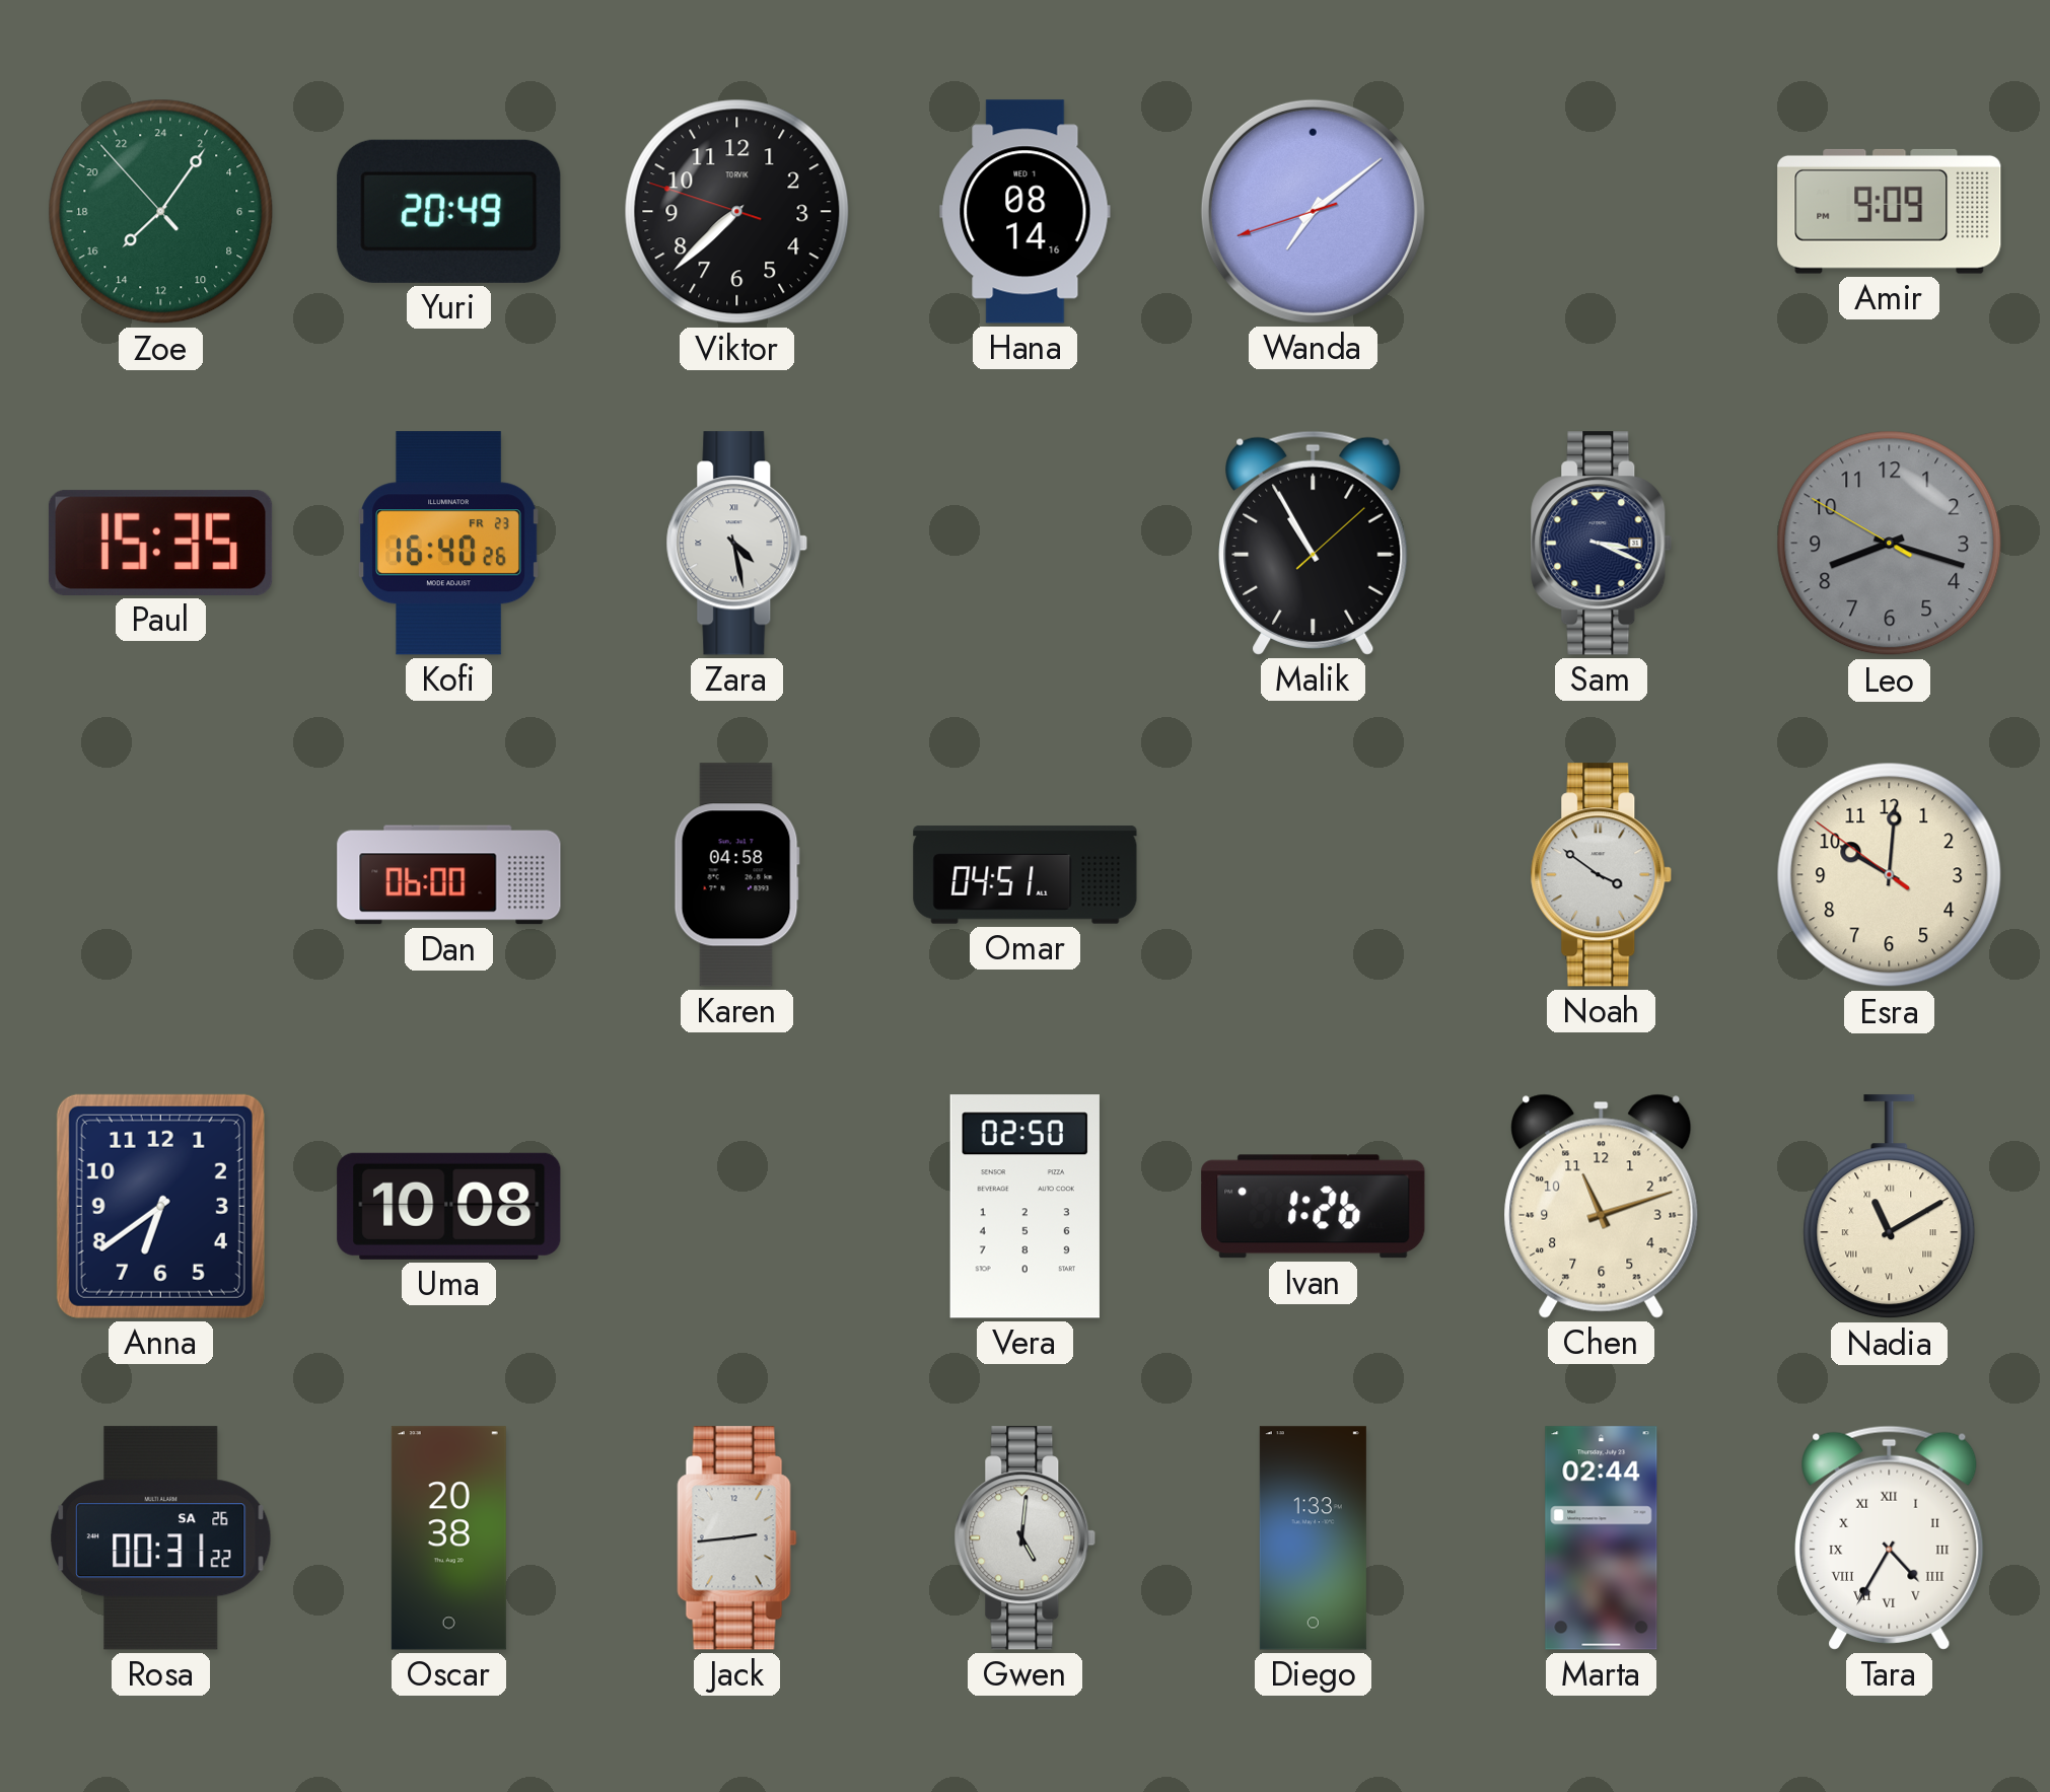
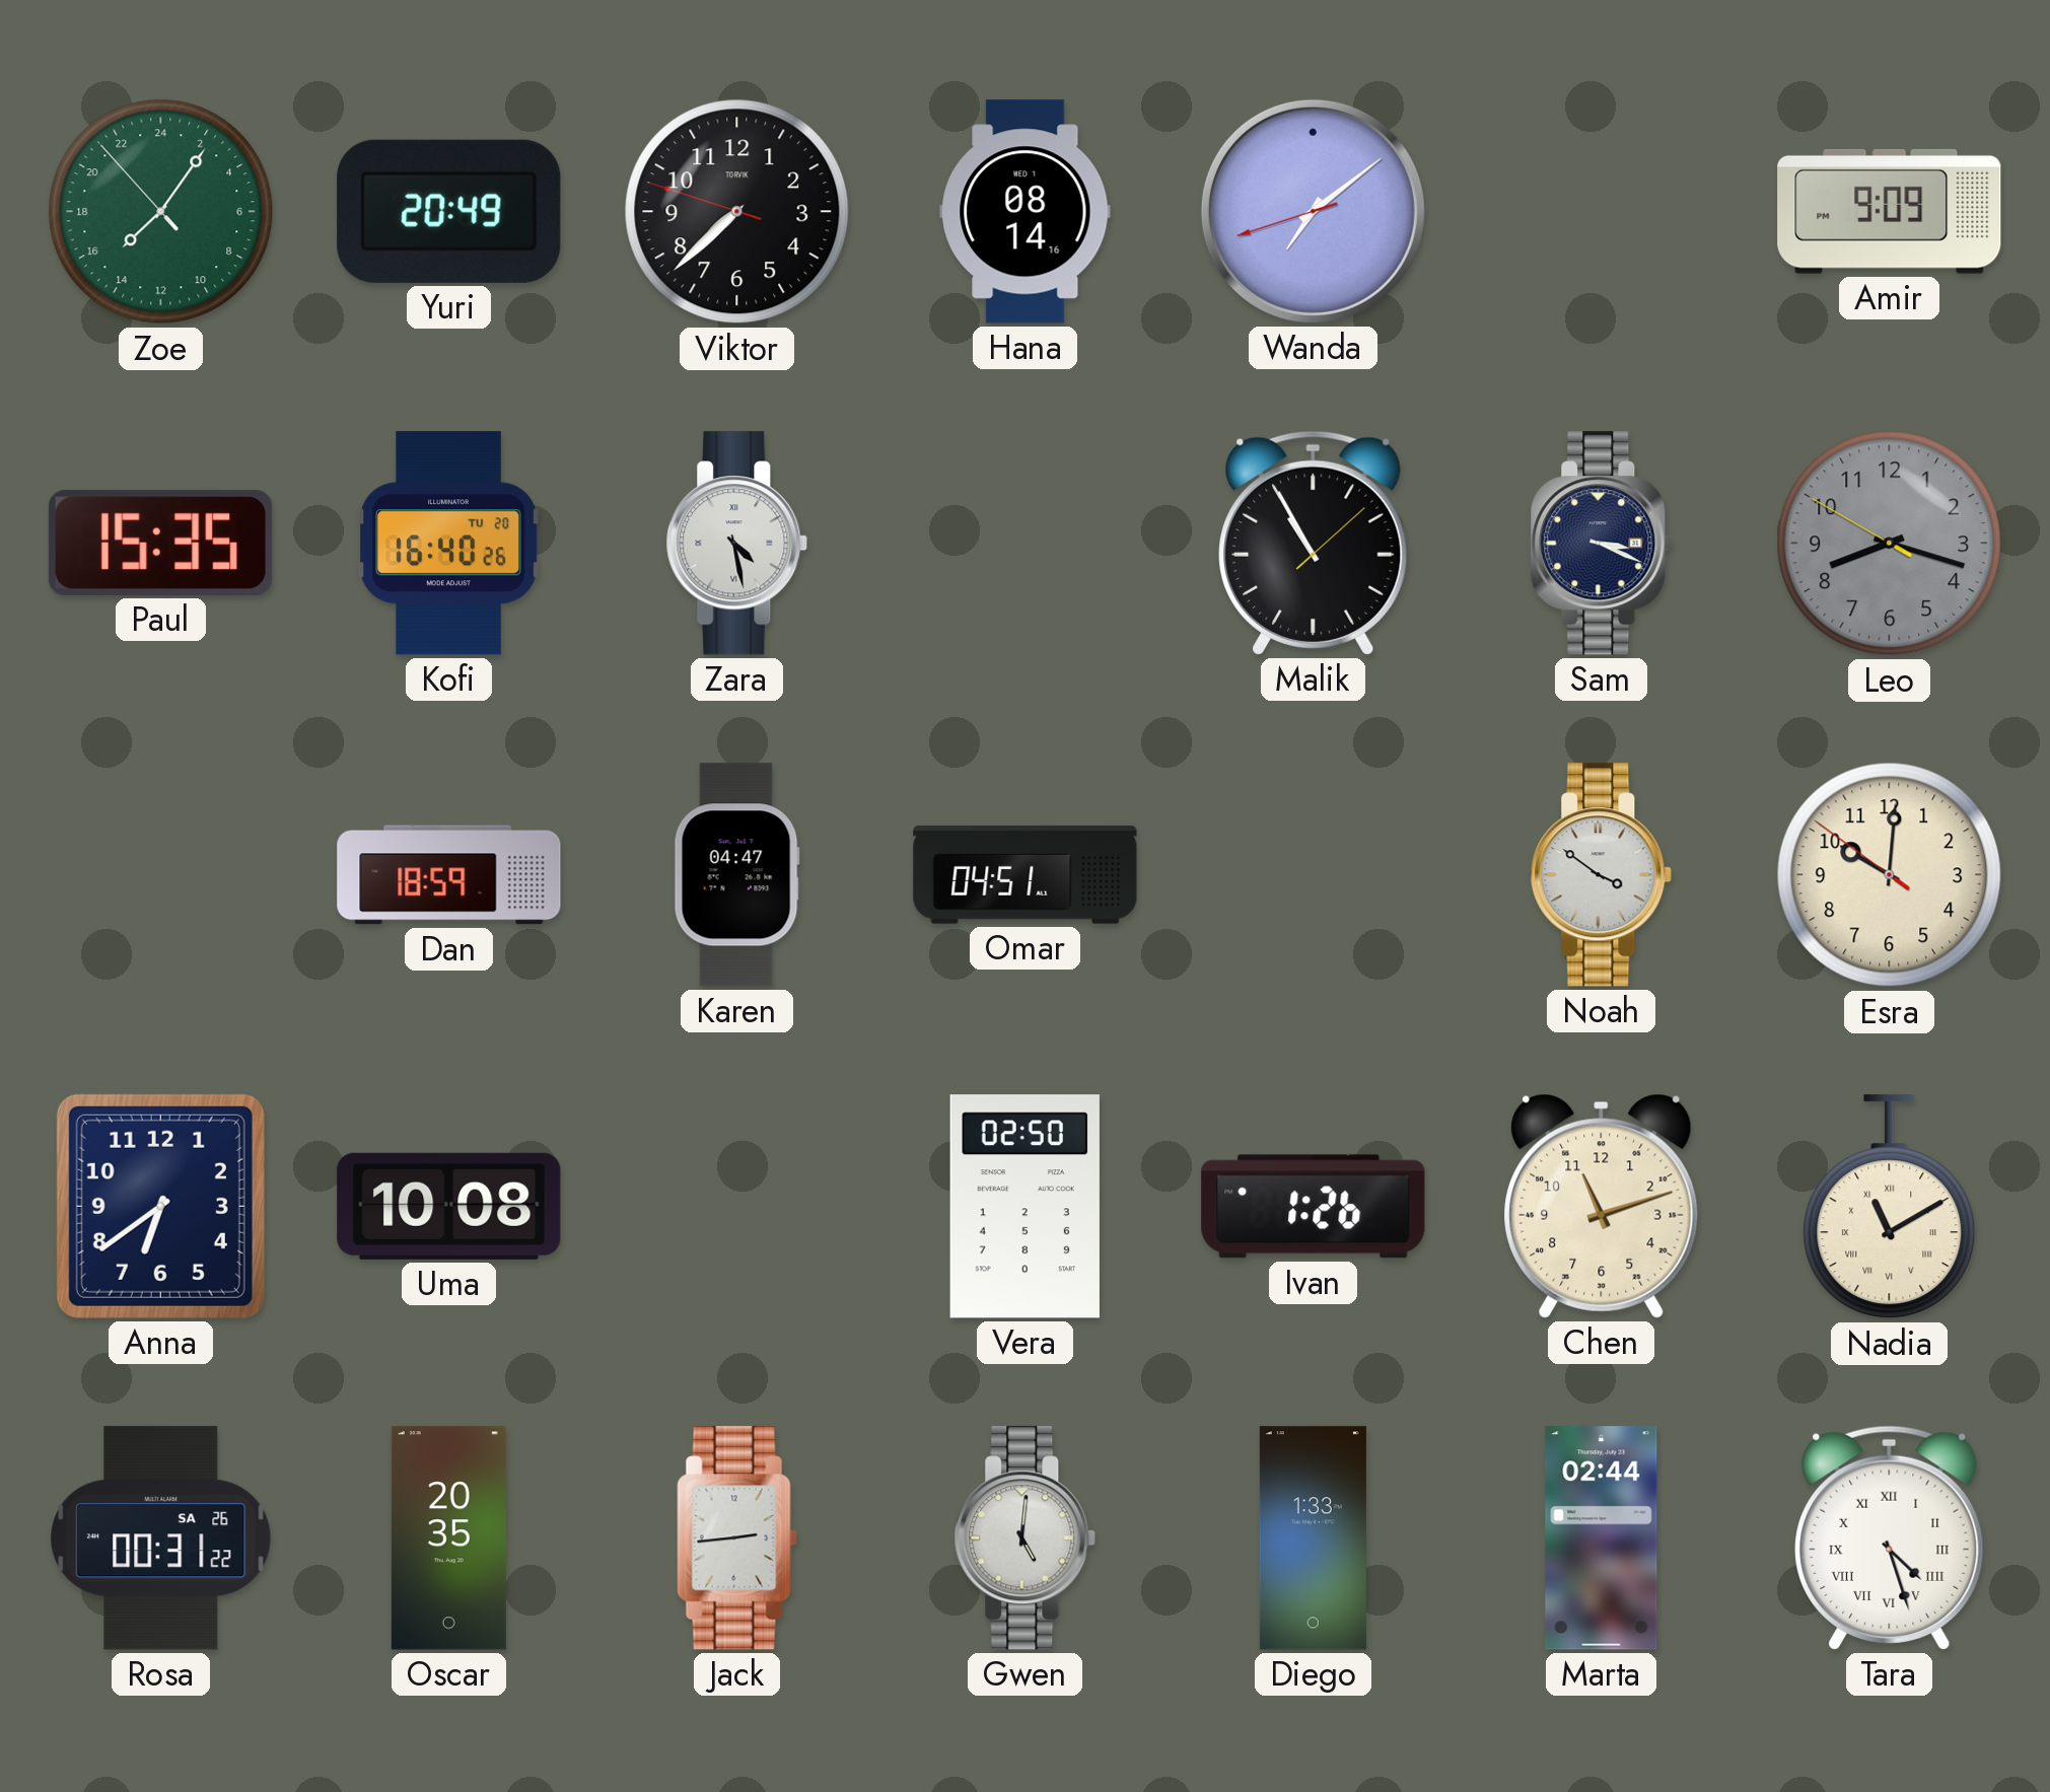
Kofi date: FR 23 -> TU 20 (448, 544)
Dan: 06:00 -> 18:59 (449, 875)
Karen: 04:58 -> 04:47 (736, 875)
Oscar: 20:38 -> 20:35 (448, 1538)
Tara: 4:35 -> 4:27 (1890, 1537)
